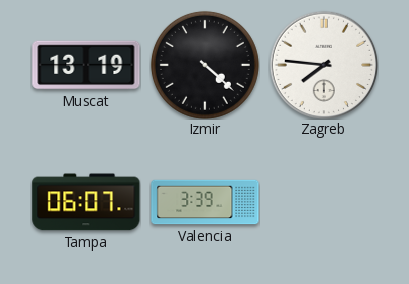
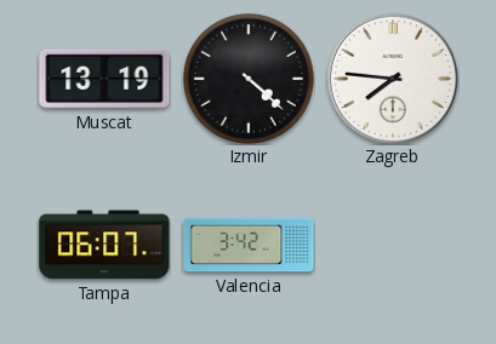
Valencia: 3:39 -> 3:42 (249, 245)
